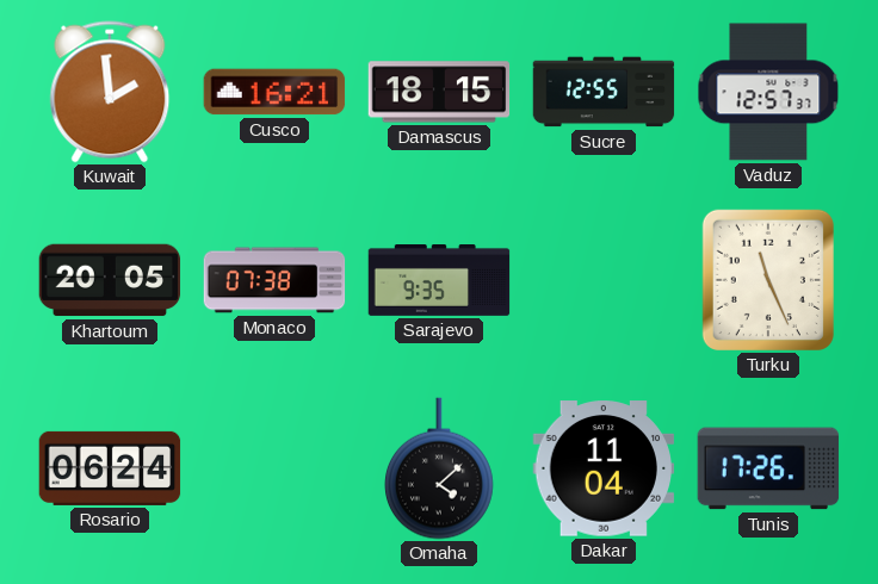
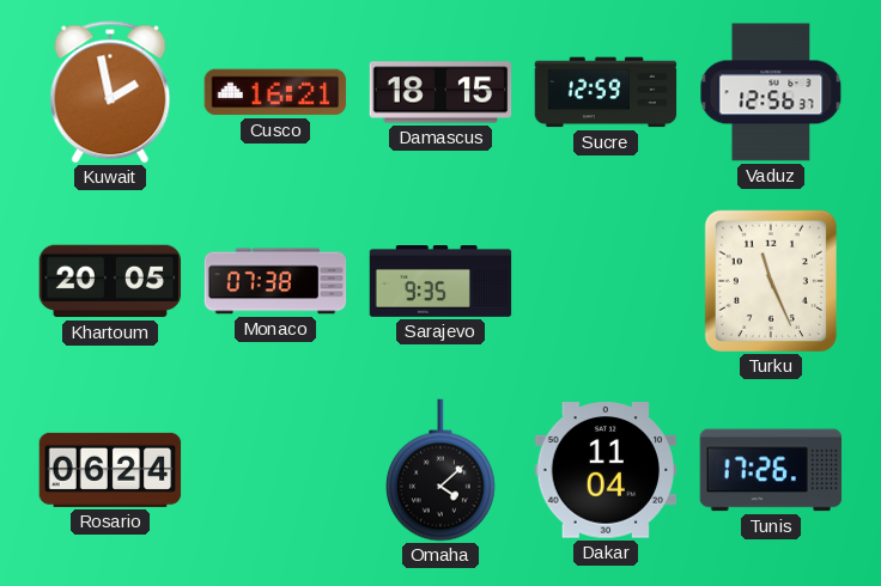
Kuwait: 1:59 -> 1:58 (110, 92)
Sucre: 12:55 -> 12:59 (606, 92)
Vaduz: 12:57 -> 12:56 (771, 92)
